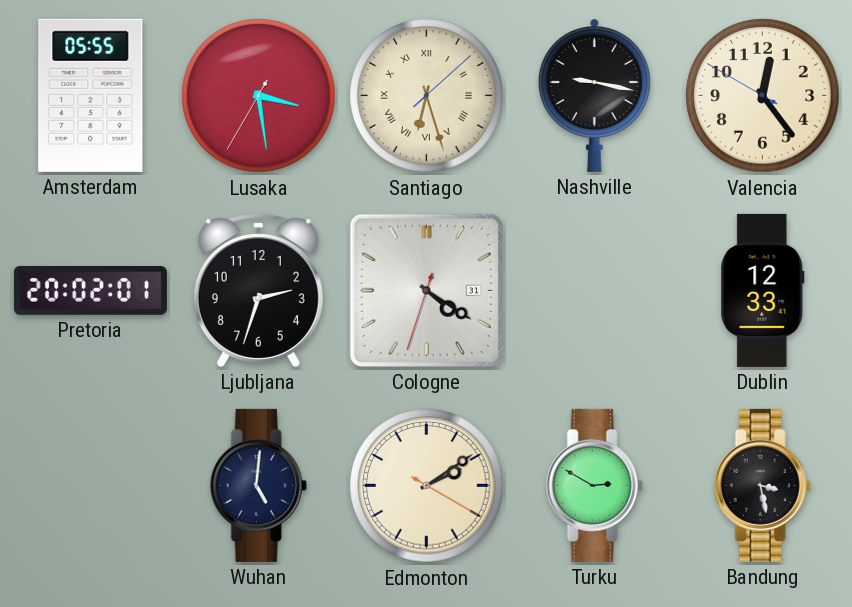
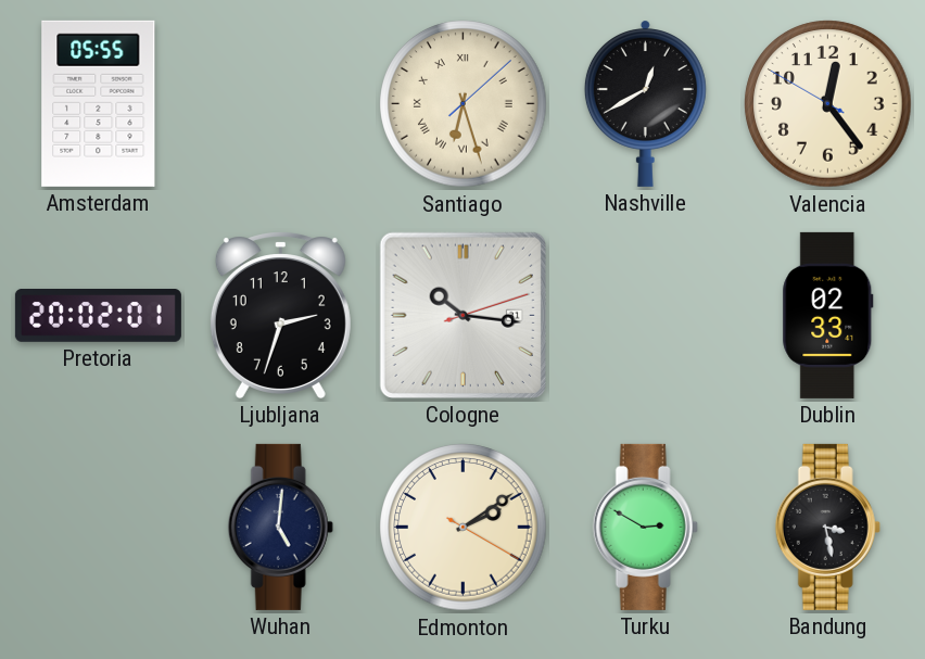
Lusaka: 3:28 -> none (259, 96)
Nashville: 9:17 -> 12:40 (645, 103)
Cologne: 4:20 -> 10:16 (463, 315)
Dublin: 12:33 -> 02:33 (828, 315)
